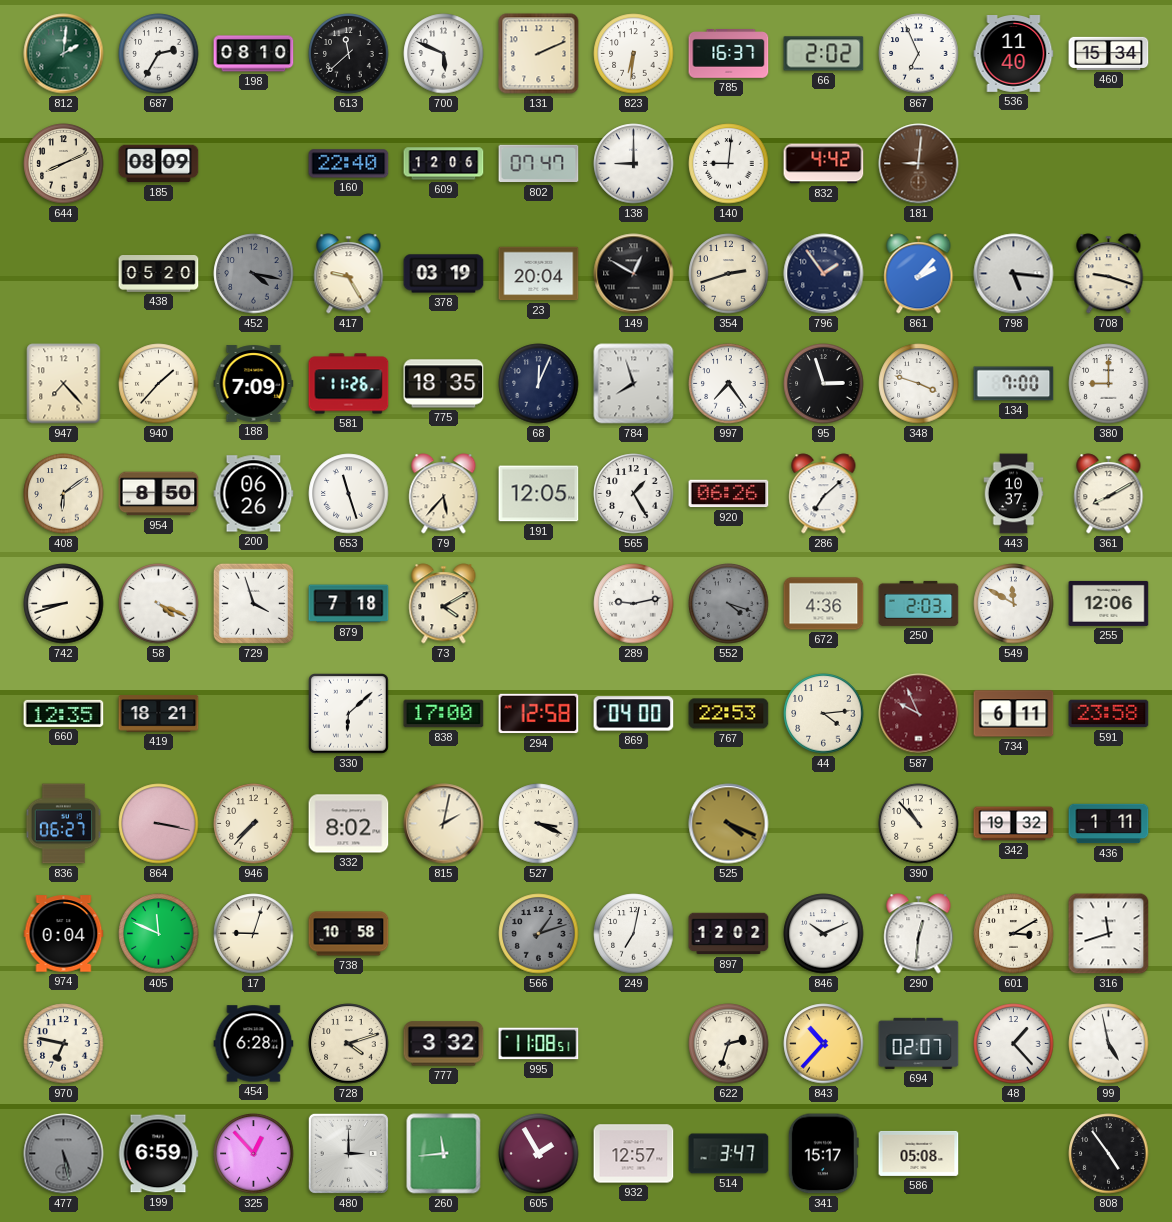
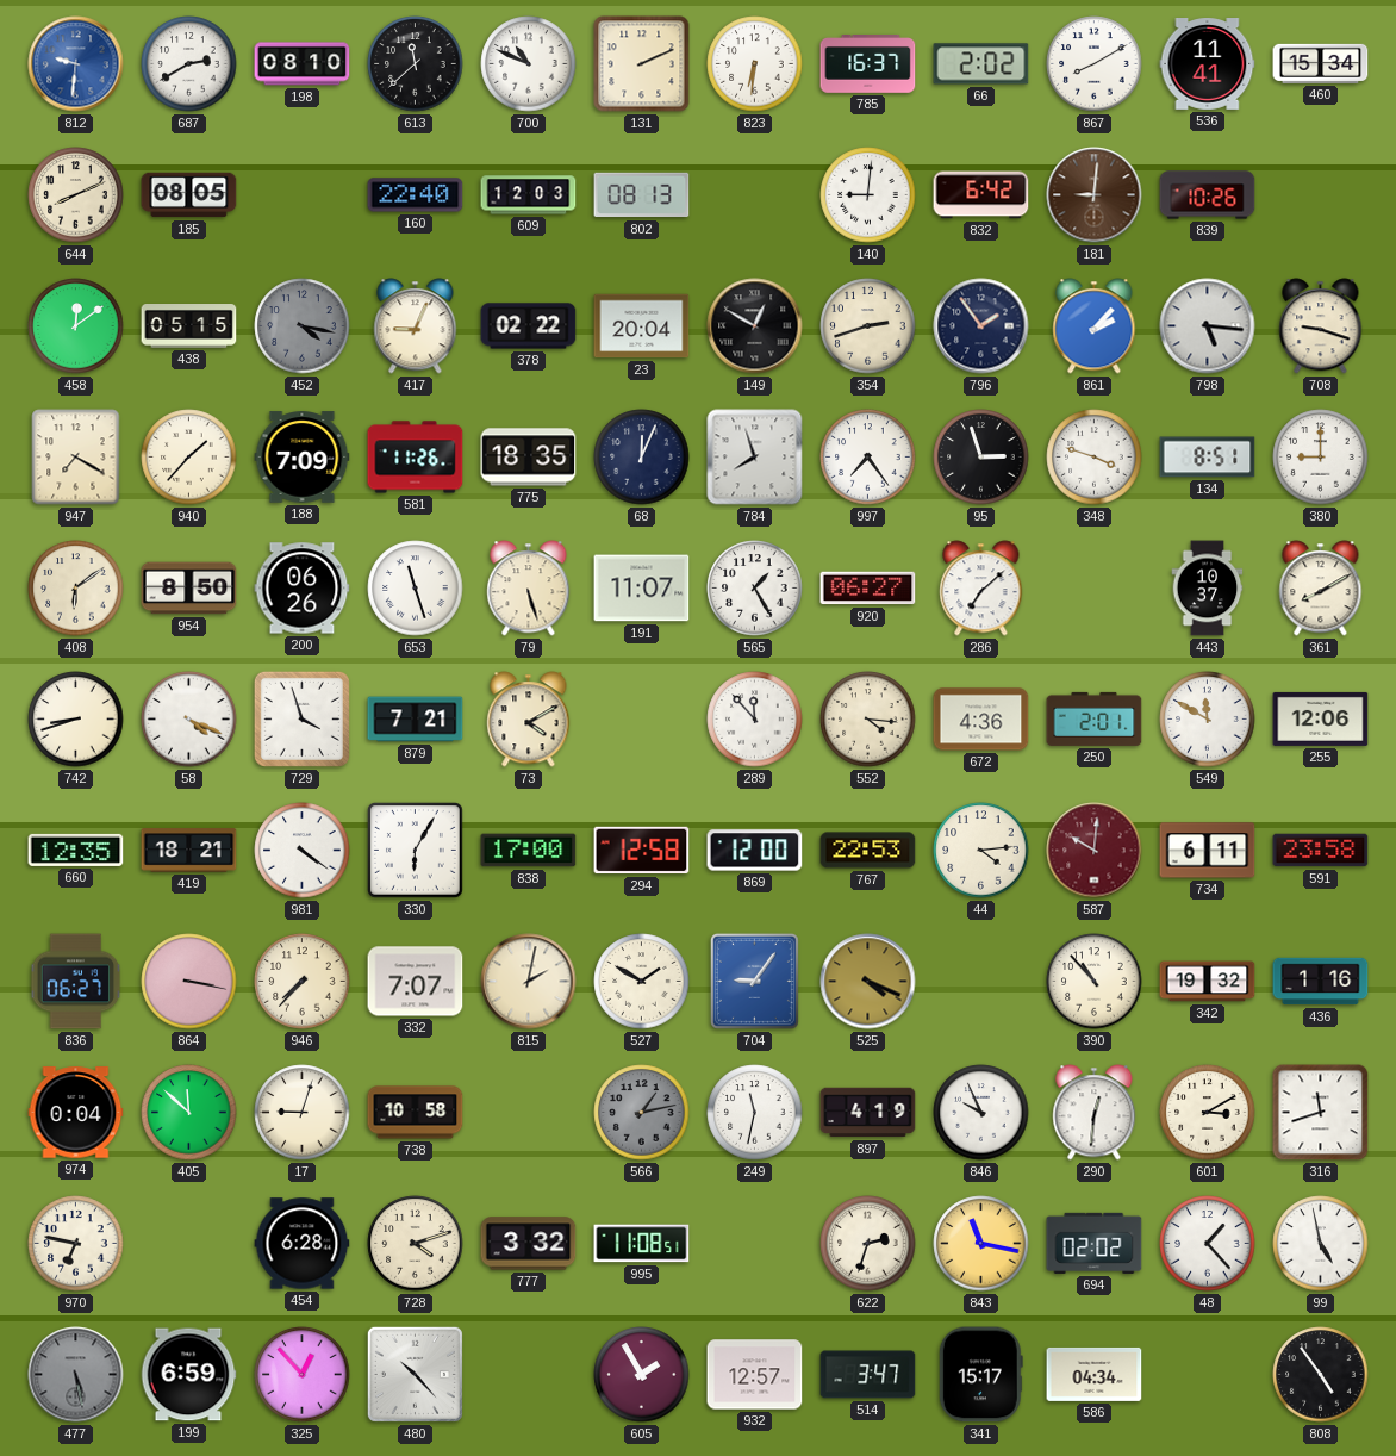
812: 2:01 -> 9:31 (76, 64)
812 dial: green -> blue (76, 64)
687: 2:35 -> 2:40 (189, 64)
700: 5:49 -> 10:49 (529, 64)
867: 6:56 -> 8:10 (1095, 64)
536: 11:40 -> 11:41 (1208, 64)
185: 08:09 -> 08:05 (189, 195)
609: 12:06 -> 12:03 (529, 195)
802: 07:47 -> 08:13 (642, 195)
138: 9:00 -> none (634, 164)
832: 4:42 -> 6:42 (981, 195)
839: none -> 10:26 (1208, 195)
458: none -> 12:09 (76, 326)
438: 05:20 -> 05:15 (189, 326)
417: 9:25 -> 9:04 (416, 326)
378: 03:19 -> 02:22 (529, 326)
947: 7:23 -> 7:20 (76, 458)
134: 7:00 -> 8:51 (1208, 458)
79: 5:37 -> 5:27 (529, 589)
191: 12:05 -> 11:07 (642, 589)
920: 06:26 -> 06:27 (868, 589)
879: 7:18 -> 7:21 (416, 720)
289: 9:13 -> 11:53 (755, 720)
552: 4:18 -> 4:16 (868, 720)
552 dial: grey -> cream (868, 720)
250: 2:03 -> 2:01 (1095, 718)
981: none -> 4:21 (303, 851)
330: 6:08 -> 6:05 (416, 851)
869: 04:00 -> 12:00 (755, 851)
587: 9:56 -> 10:01 (1095, 851)
332: 8:02 -> 7:07 (416, 982)
527: 3:19 -> 1:50 (642, 982)
704: none -> 9:06 (754, 981)
436: 1:11 -> 1:16 (1321, 982)
405: 11:49 -> 11:52 (189, 1113)
566: 1:12 -> 1:13 (642, 1113)
249: 7:02 -> 11:32 (755, 1113)
897: 12:02 -> 4:19 (868, 1113)
846: 10:11 -> 9:56 (981, 1113)
843: 10:37 -> 11:17 (981, 1244)
694: 02:07 -> 02:02 (1095, 1243)
480: 3:00 -> 10:23 (415, 1374)
260: 11:44 -> none (444, 1154)
586: 05:08 -> 04:34 (1095, 1374)
